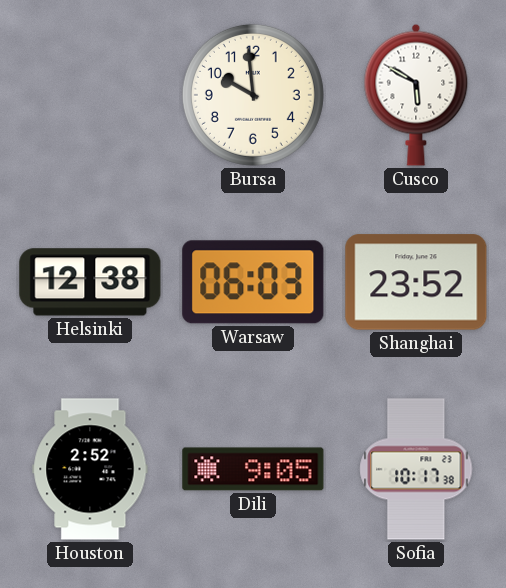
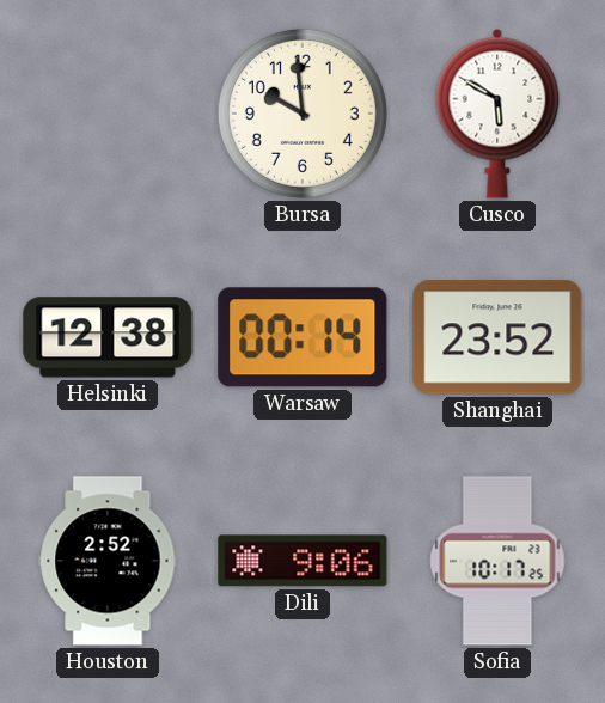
Warsaw: 06:03 -> 00:14 (302, 337)
Dili: 9:05 -> 9:06 (302, 561)
Sofia: 10:17:38 -> 10:17:25 (497, 561)
